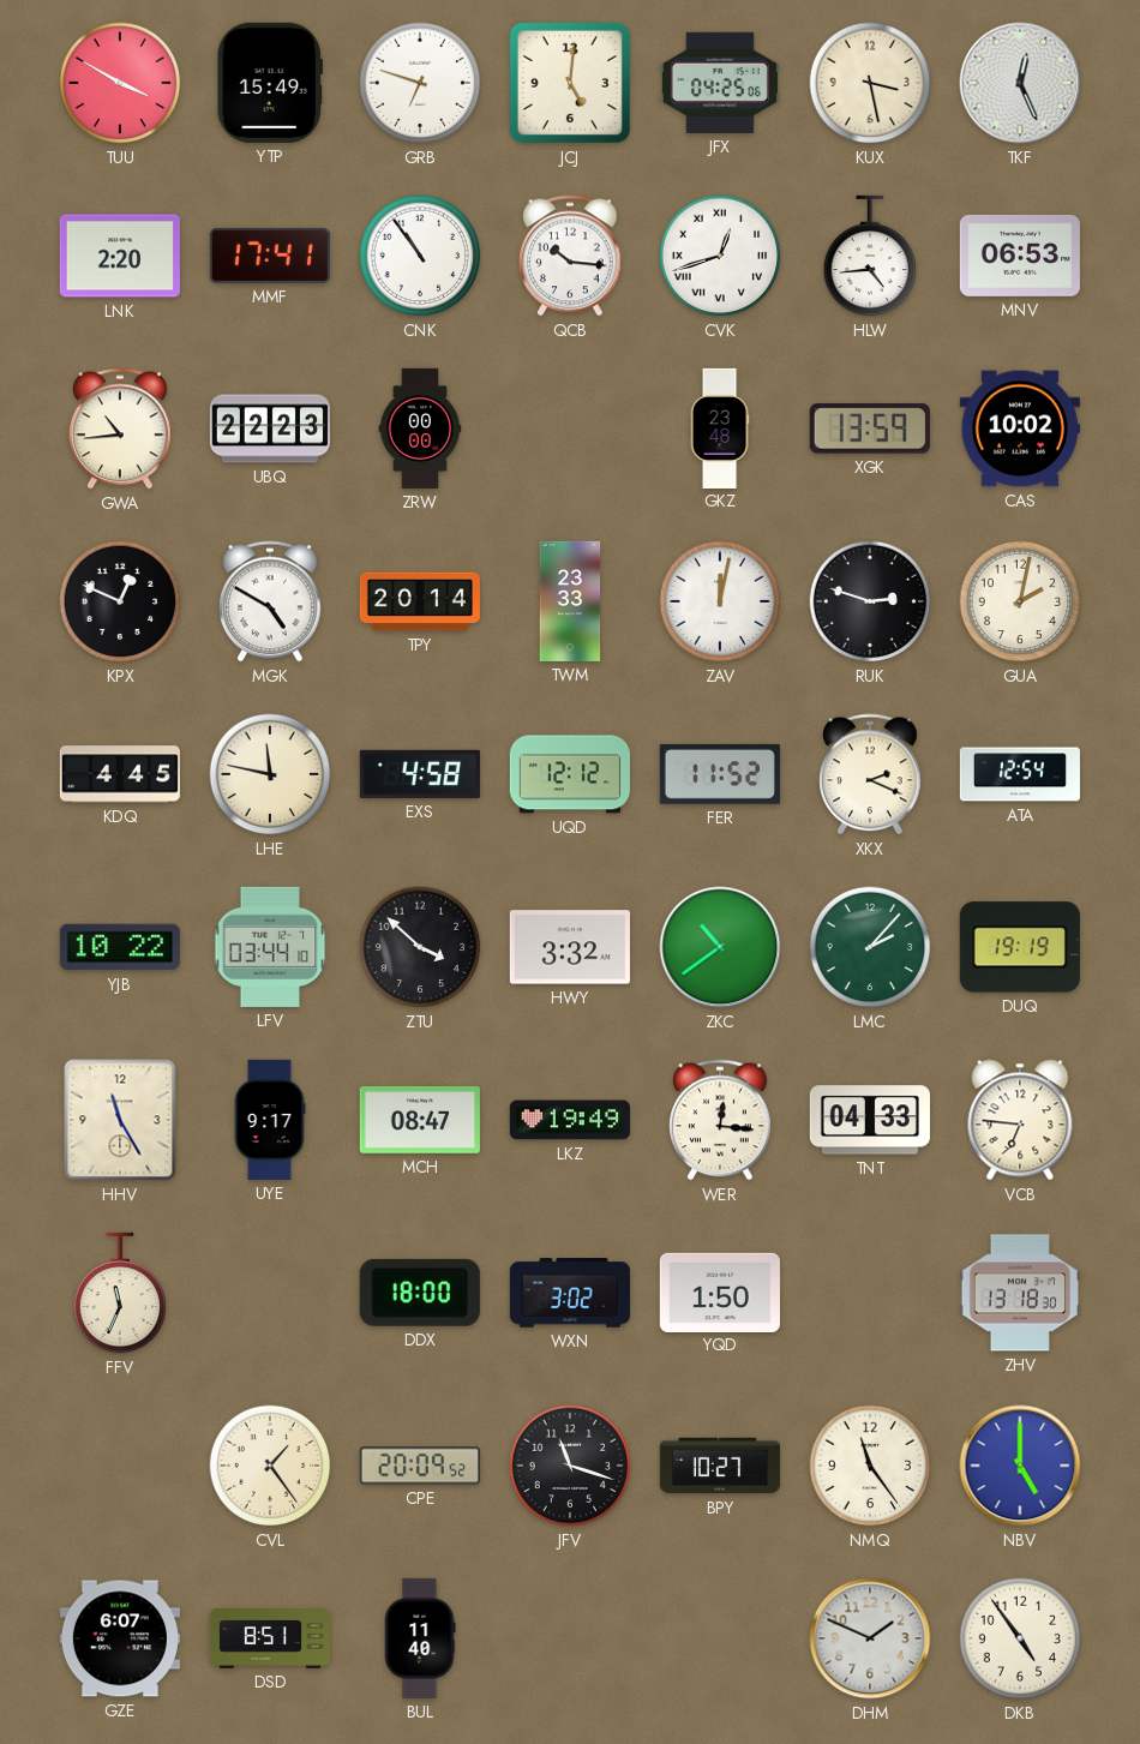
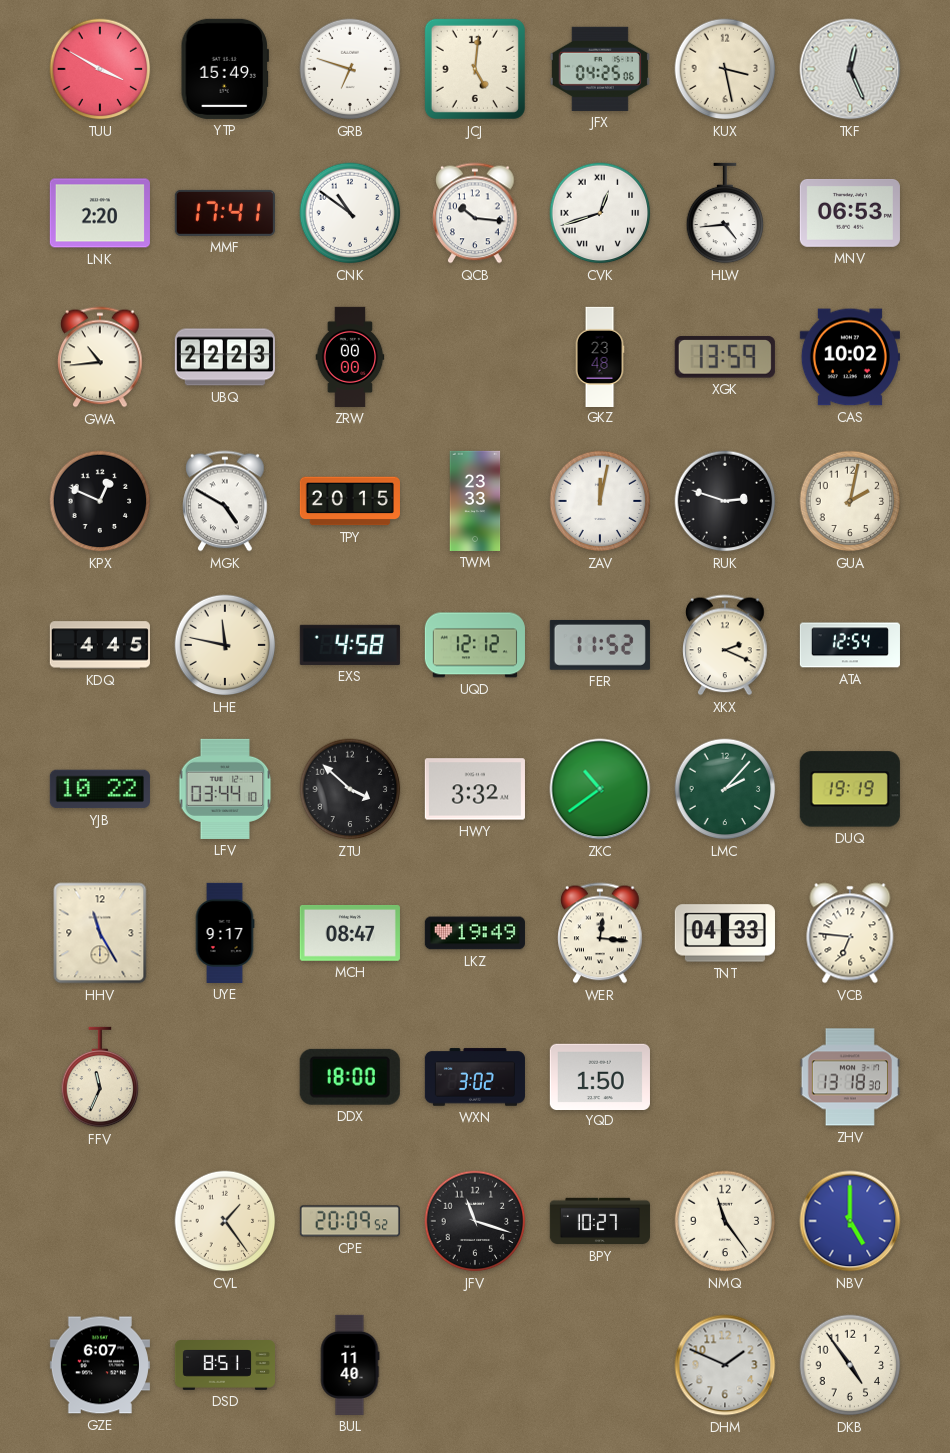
CNK: 10:54 -> 10:51 (350, 213)
TPY: 20:14 -> 20:15 (350, 501)
